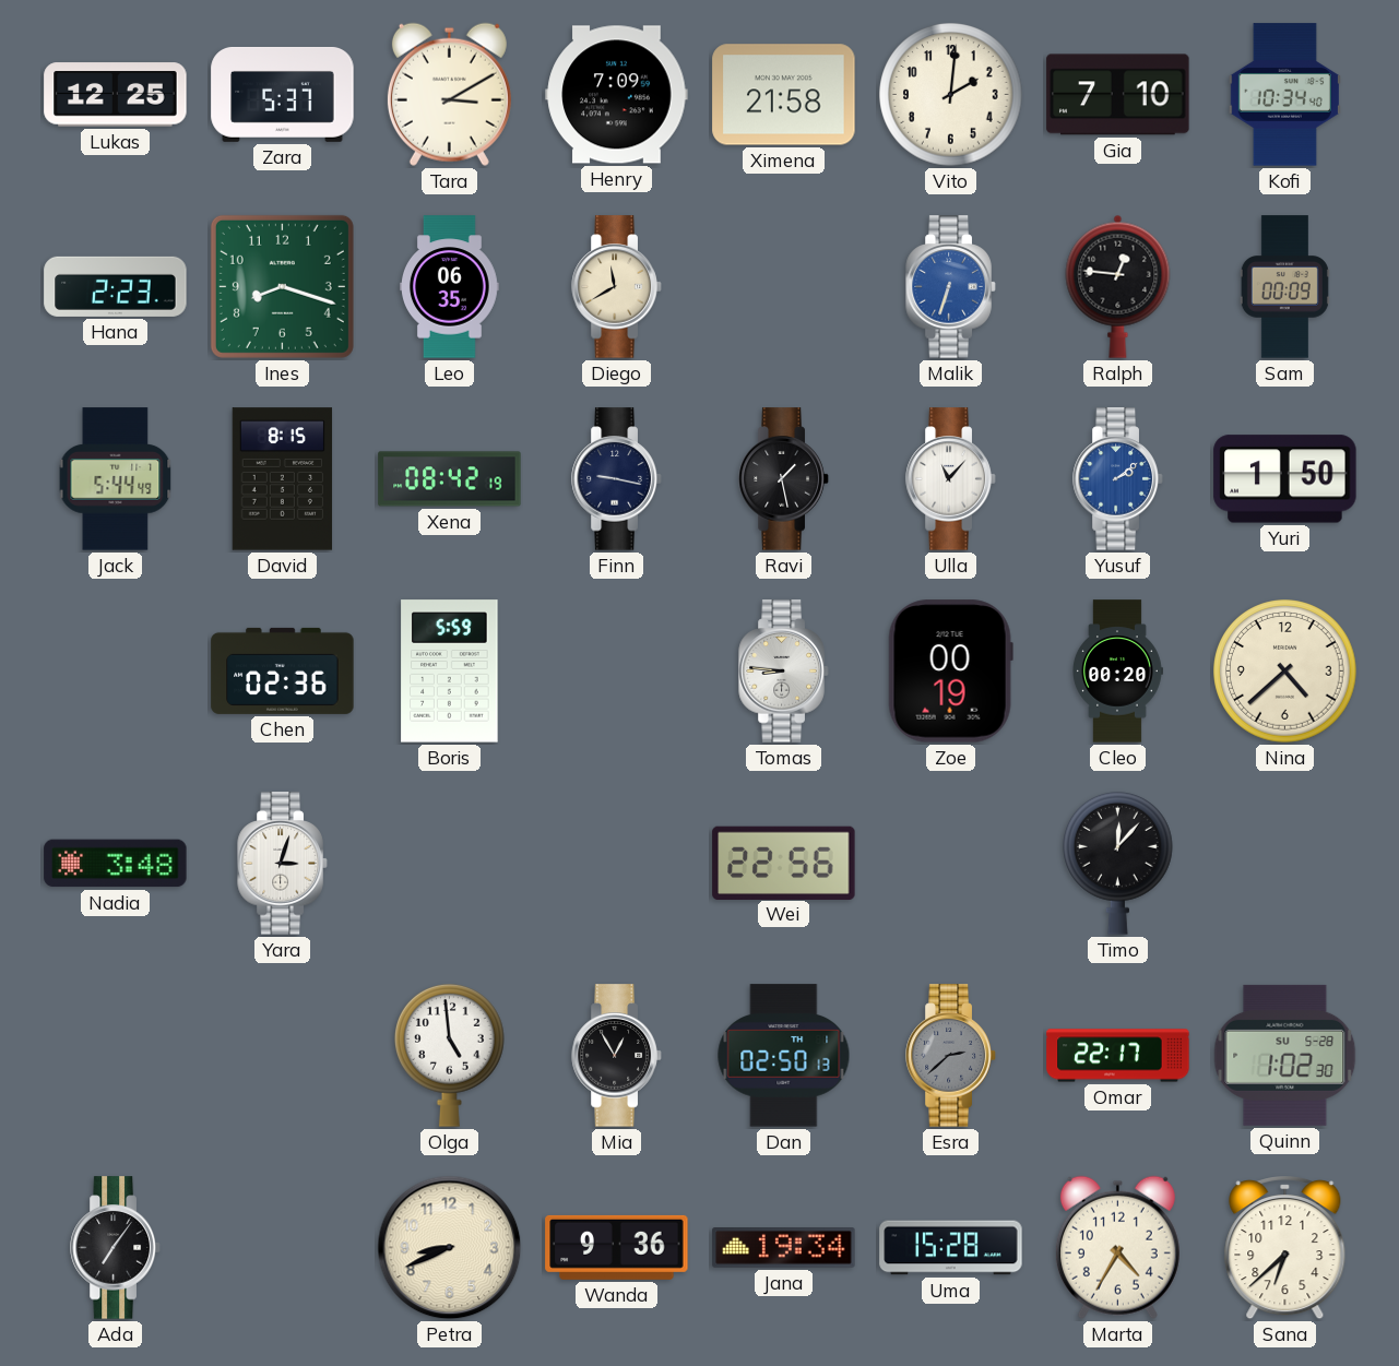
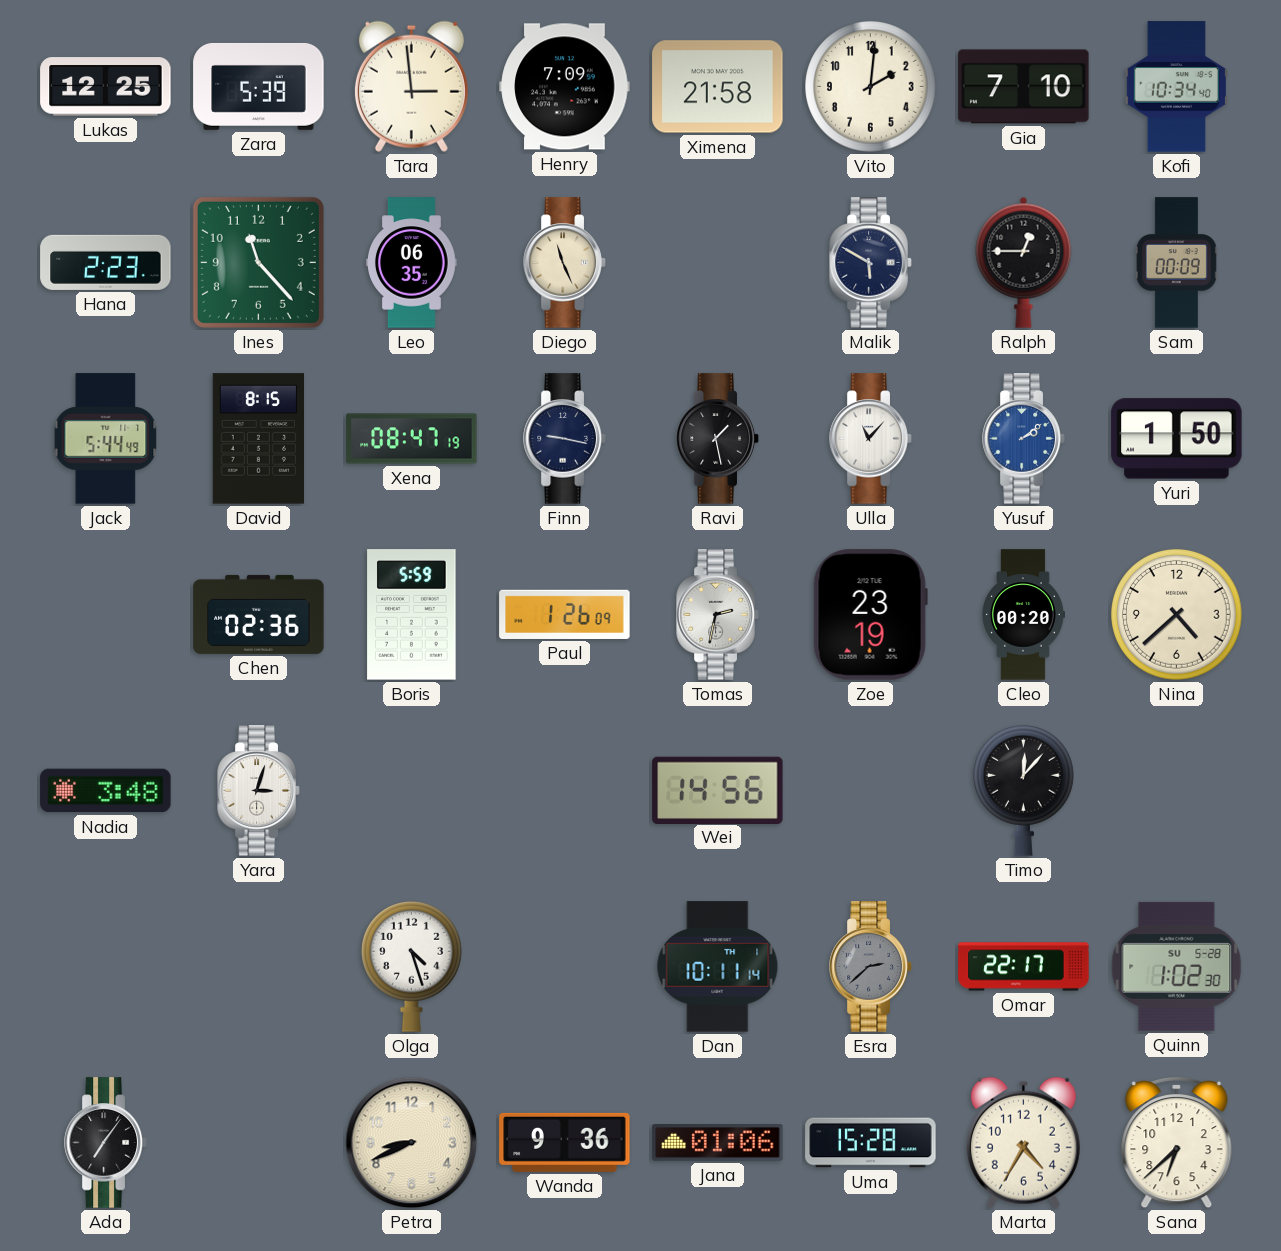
Zara: 5:37 -> 5:39 (259, 86)
Tara: 3:10 -> 2:59 (411, 86)
Ines: 8:18 -> 11:23 (258, 262)
Diego: 11:40 -> 11:26 (565, 263)
Malik: 6:33 -> 5:50 (871, 263)
Malik dial: blue -> navy (871, 263)
Ralph: 12:46 -> 12:45 (1024, 262)
Xena: 08:42 -> 08:47 (412, 439)
Paul: none -> 1:26 (565, 614)
Tomas: 8:46 -> 2:32 (718, 615)
Zoe: 00:19 -> 23:19 (870, 615)
Wei: 22:56 -> 14:56 (718, 790)
Olga: 4:59 -> 4:27 (412, 966)
Mia: 12:55 -> none (617, 1056)
Dan: 02:50 -> 10:11 (718, 967)
Jana: 19:34 -> 01:06 (718, 1143)
